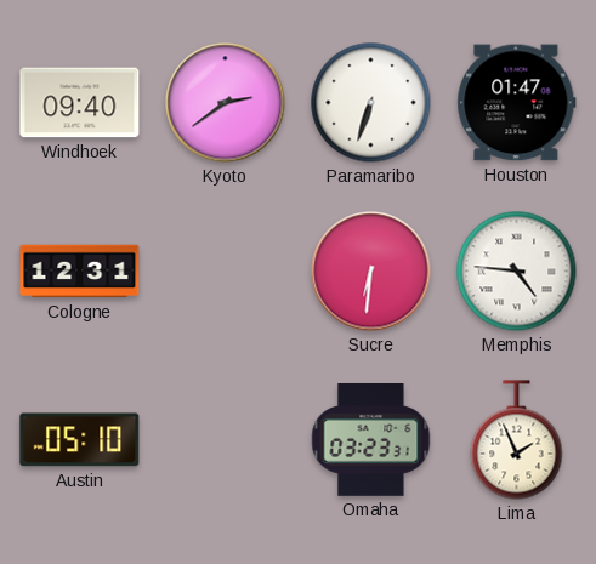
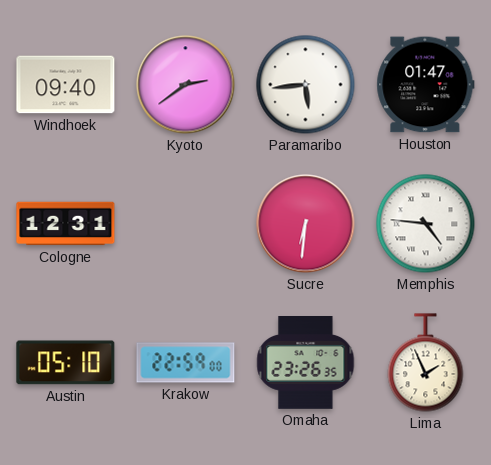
Paramaribo: 6:33 -> 5:44 (306, 85)
Krakow: none -> 22:59 (186, 363)
Omaha: 03:23 -> 23:26 (306, 363)
